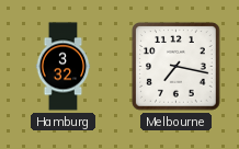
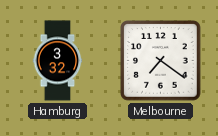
Melbourne: 7:17 -> 7:21 (161, 61)
